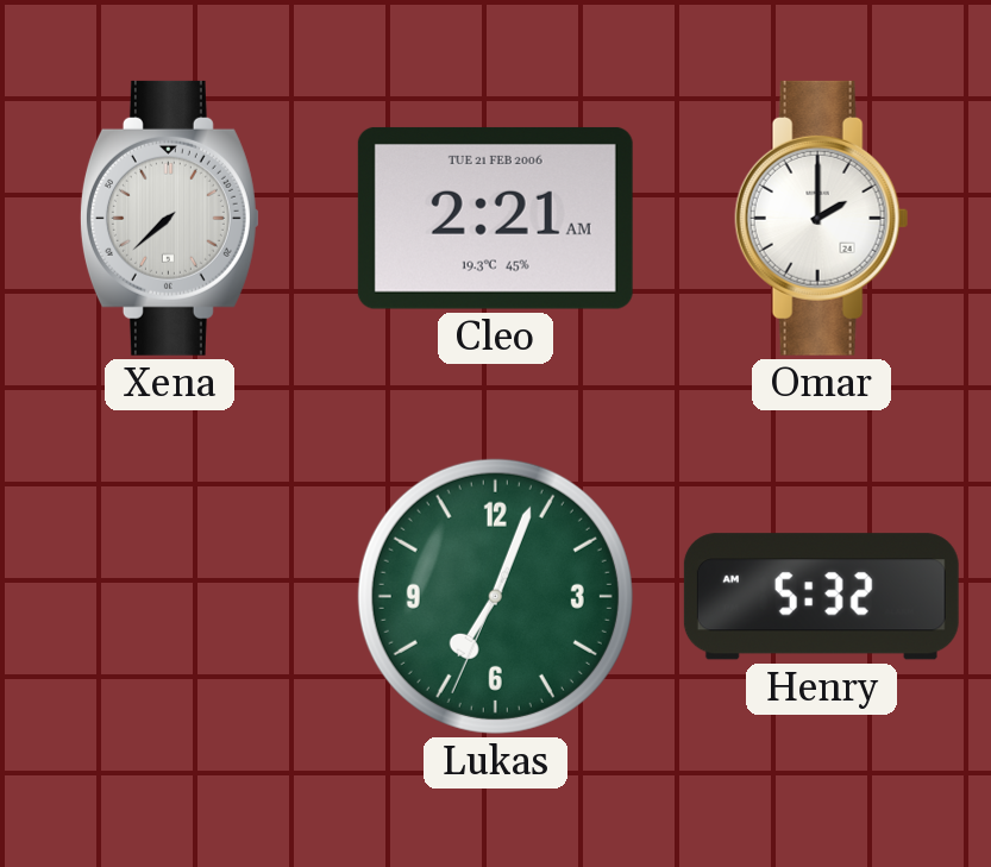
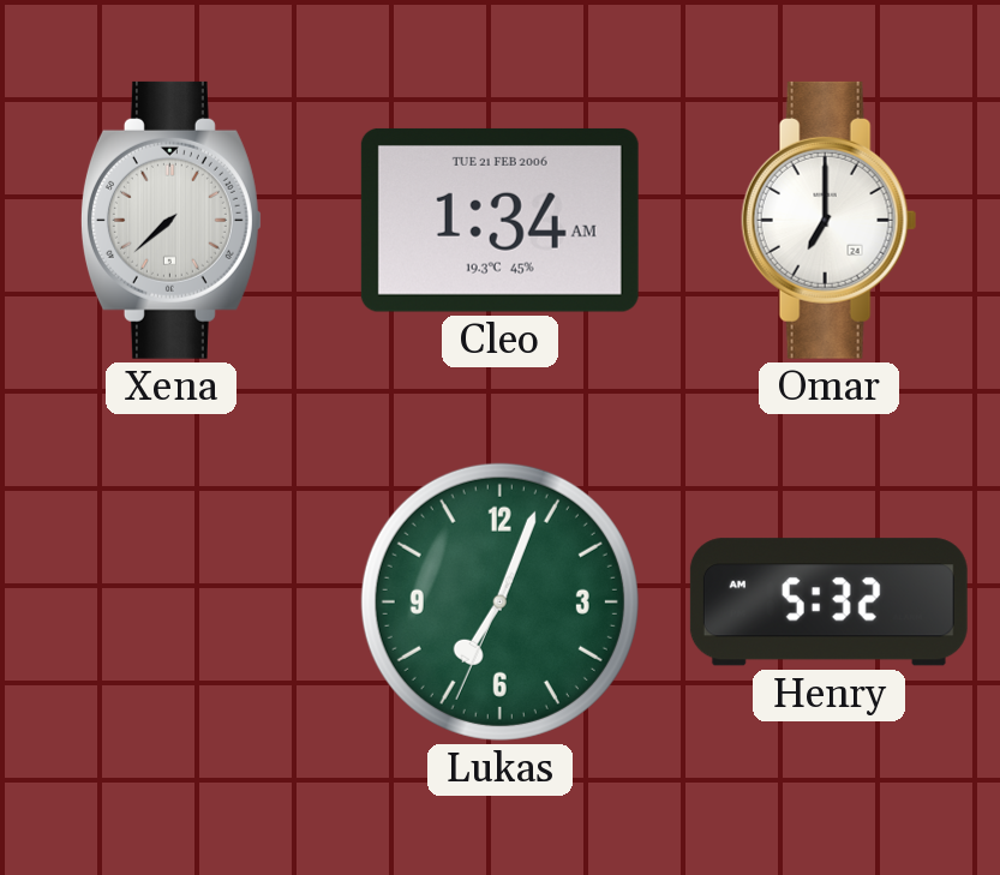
Cleo: 2:21 -> 1:34 (499, 220)
Omar: 2:00 -> 7:00 (830, 220)
